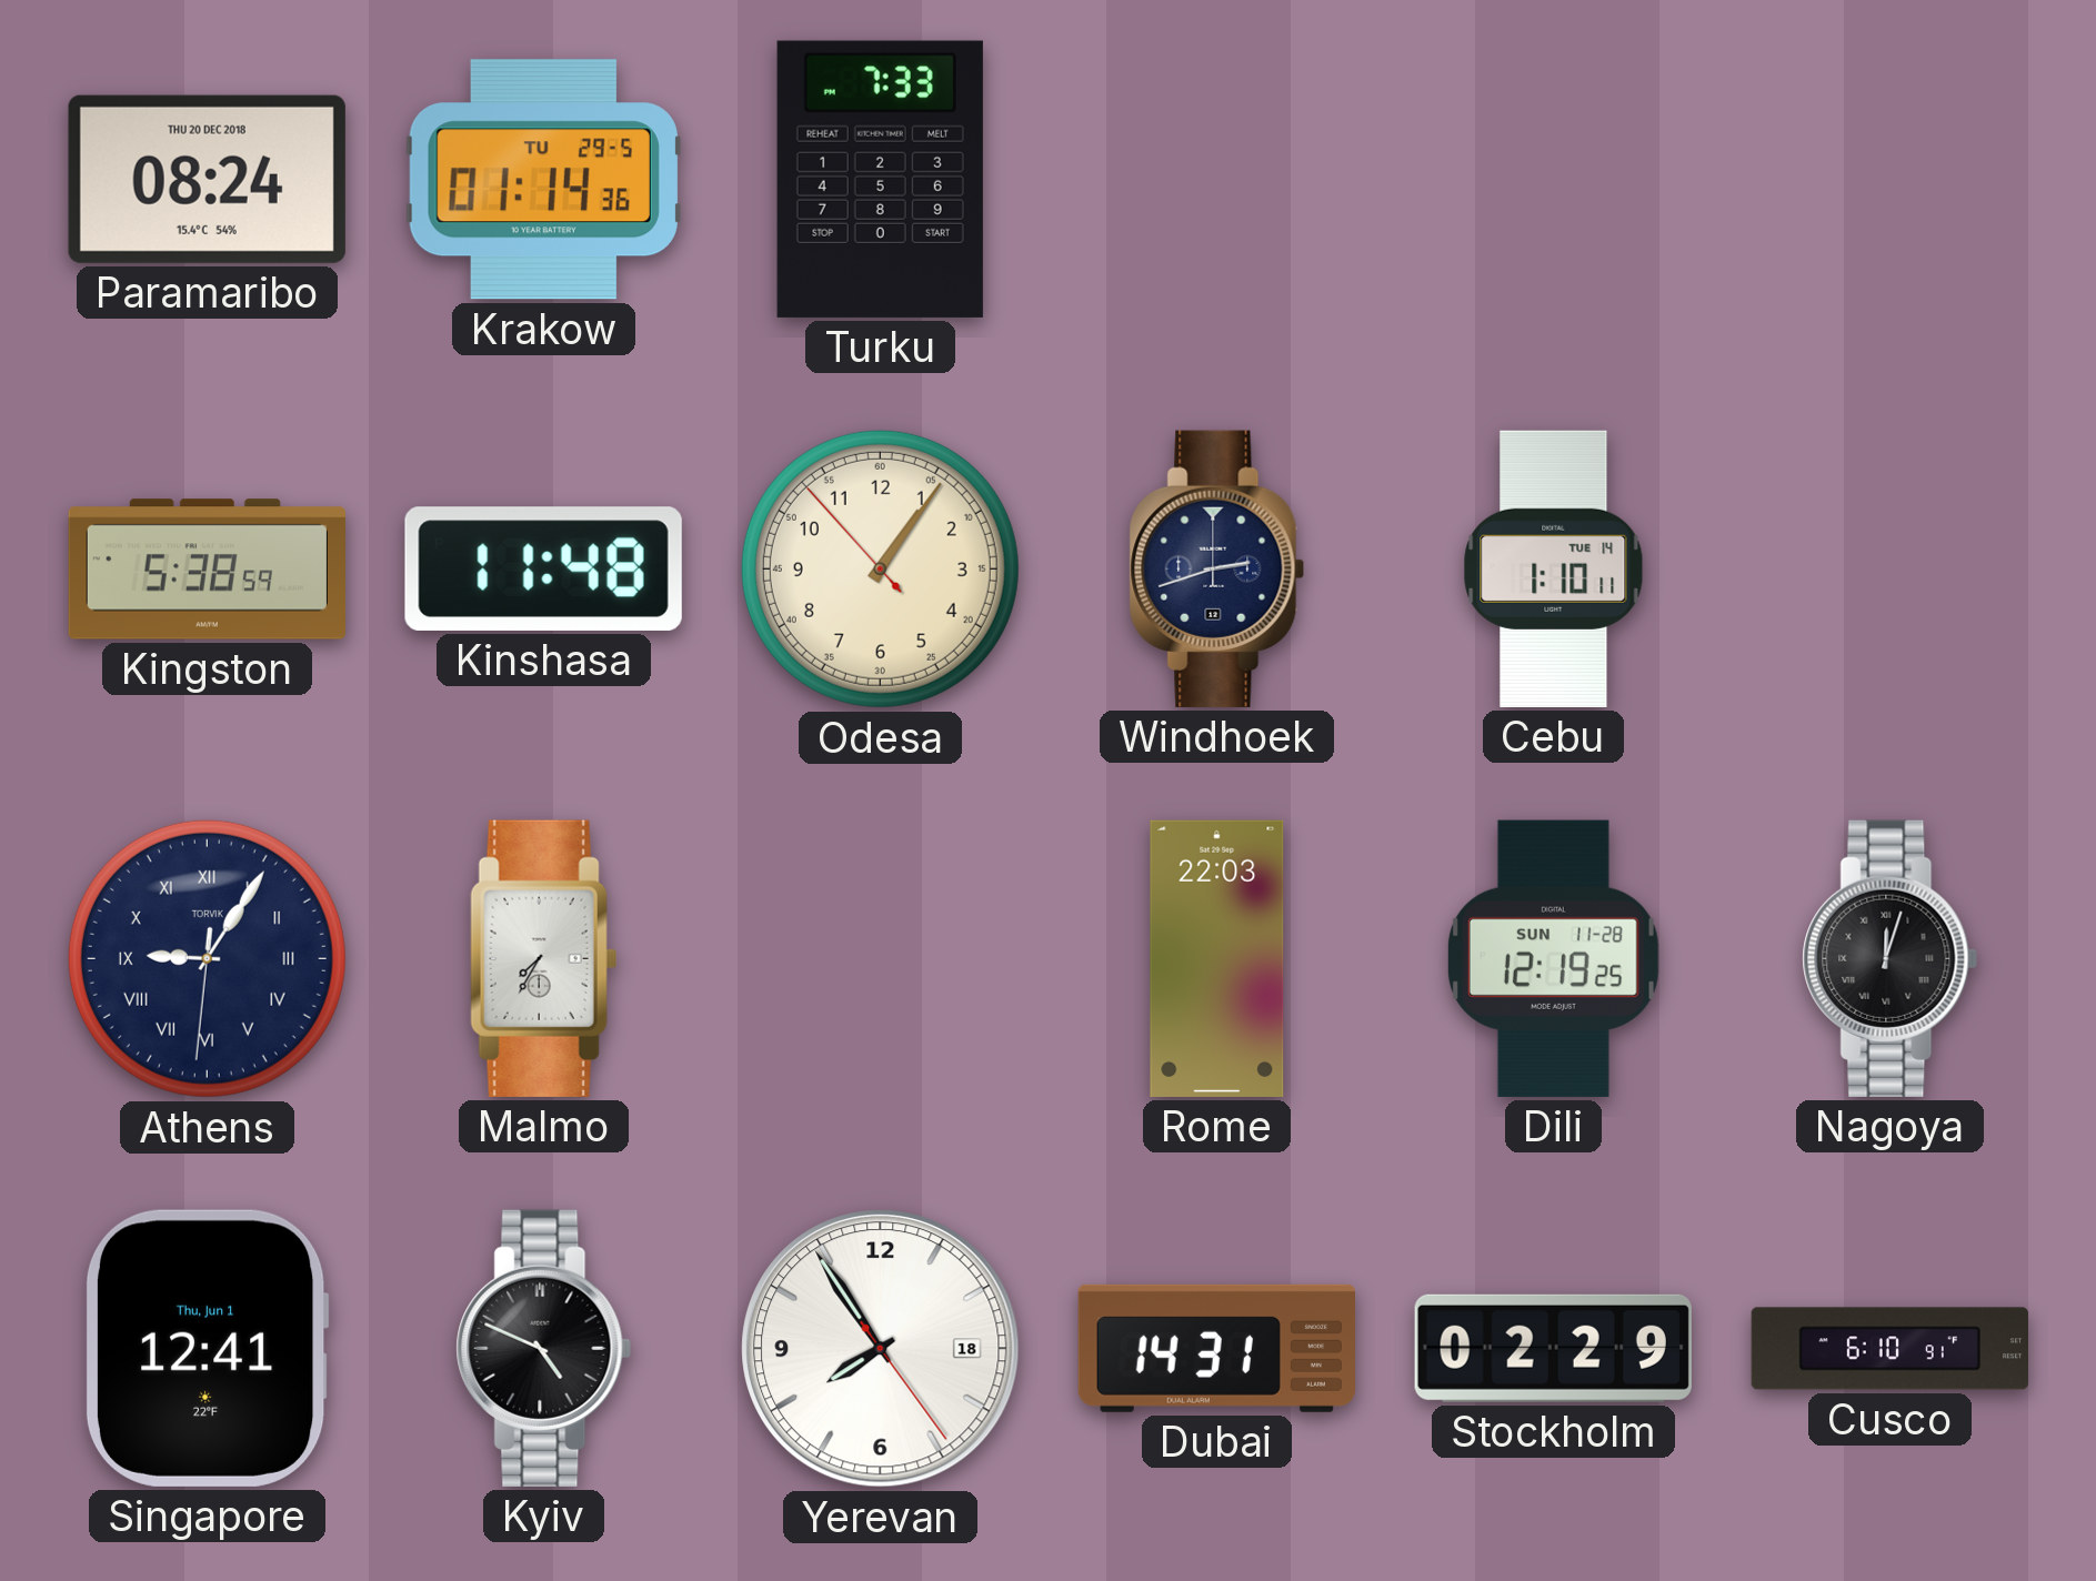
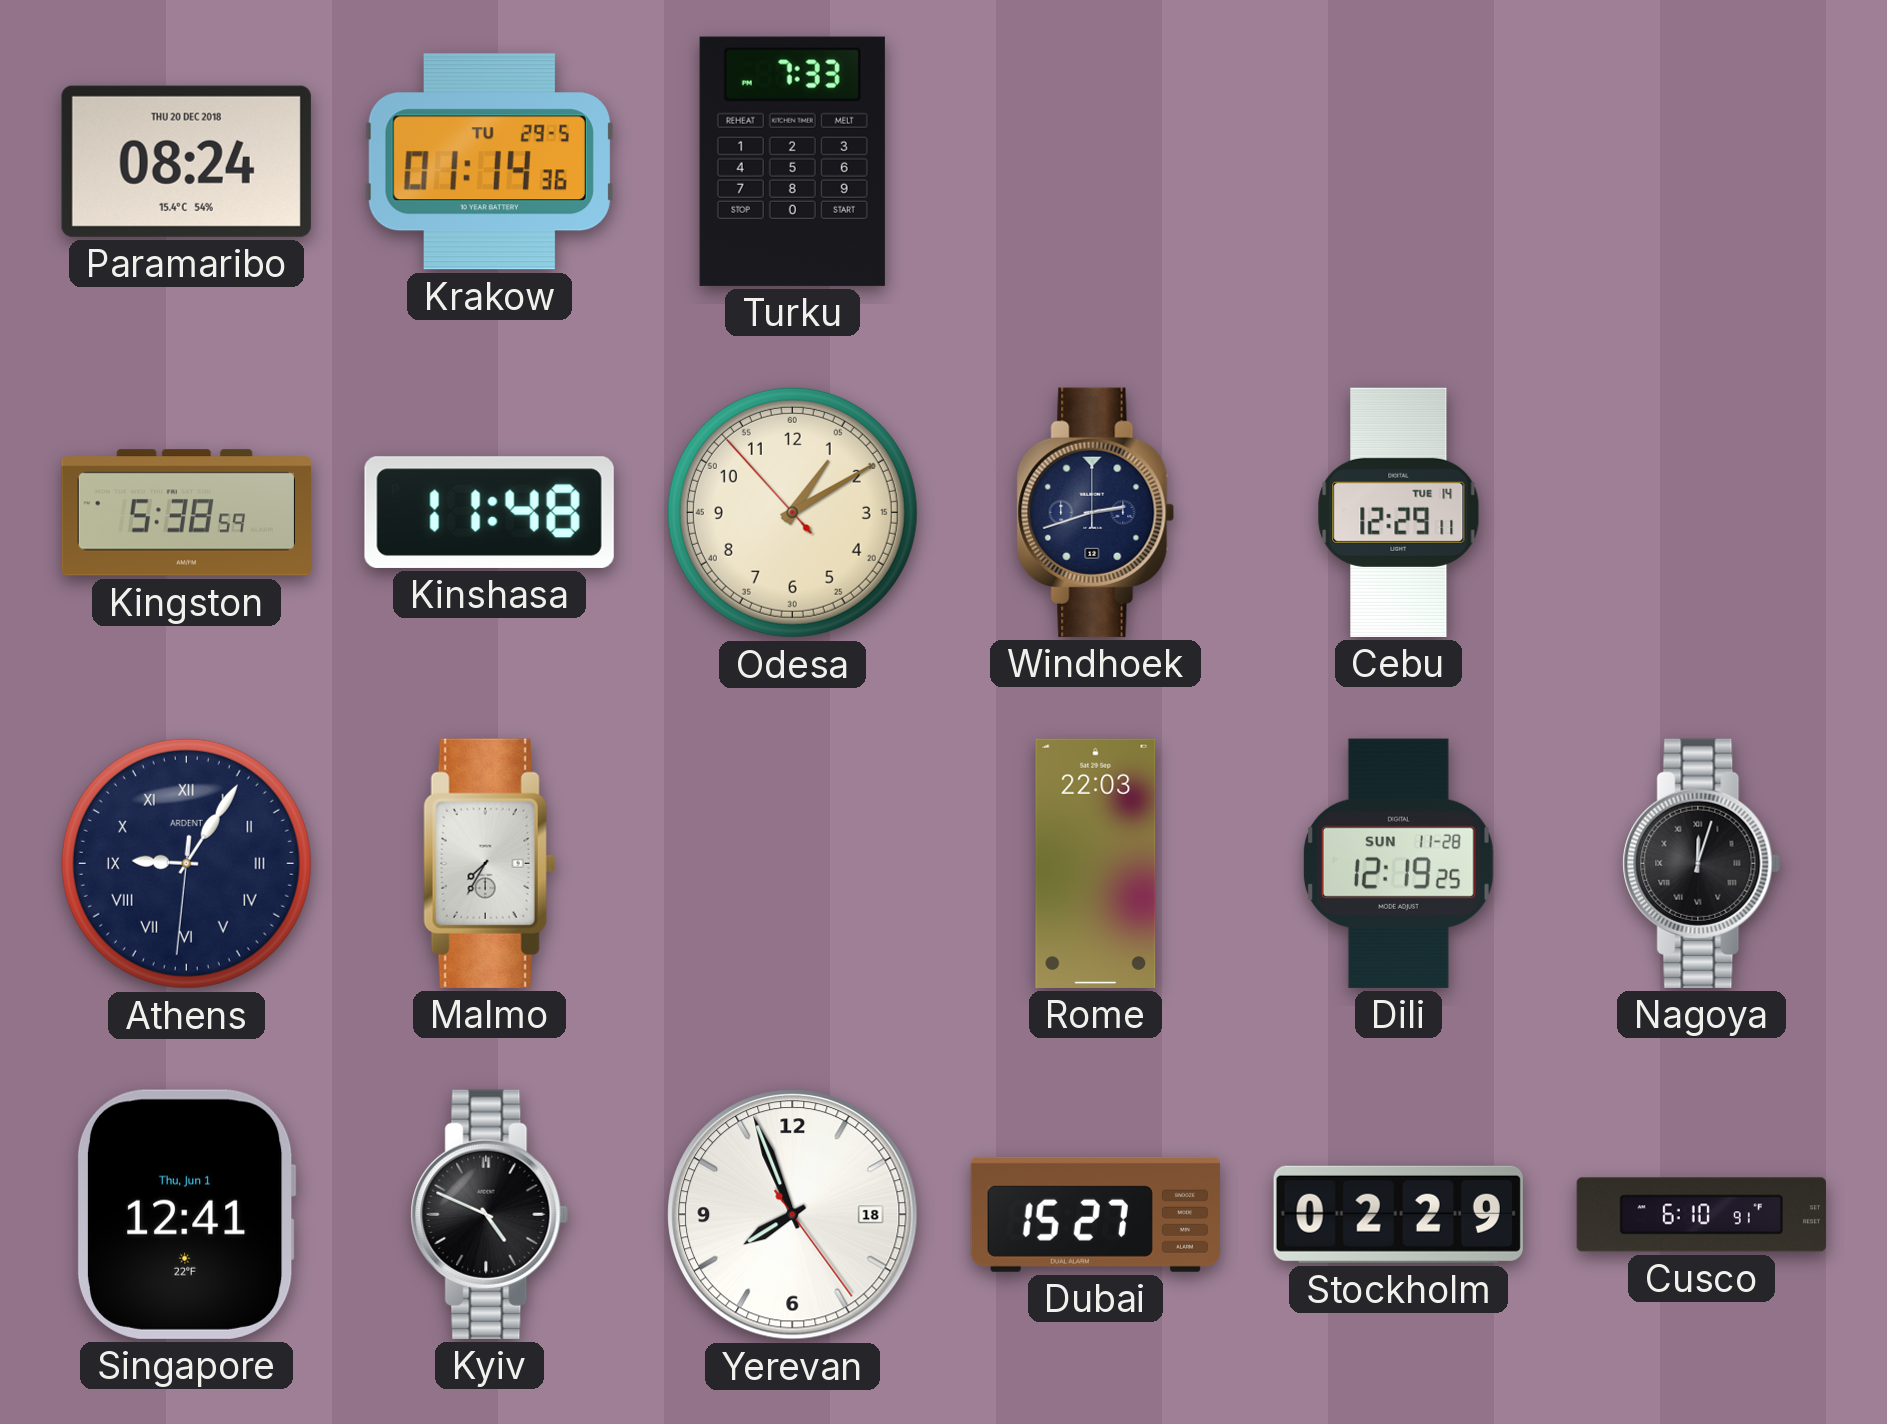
Odesa: 1:05 -> 1:09 (792, 512)
Cebu: 1:10 -> 12:29 (1399, 512)
Athens brand: TORVIK -> ARDENT (186, 863)
Yerevan: 7:54 -> 7:56 (793, 1215)
Dubai: 14:31 -> 15:27 (1095, 1214)
